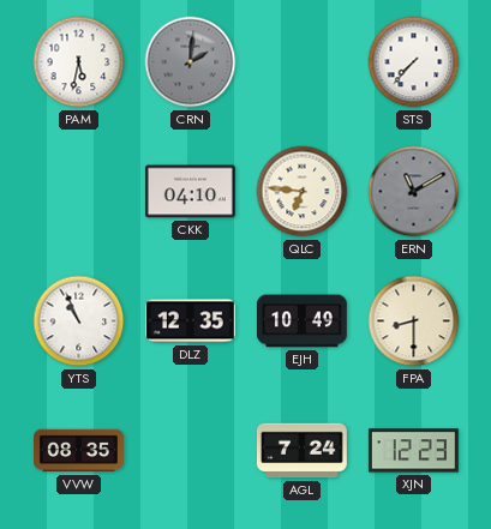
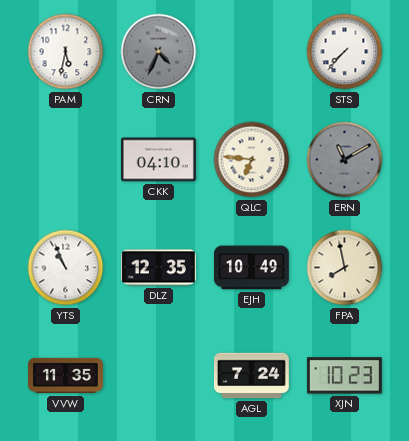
CRN: 2:01 -> 4:34 (159, 52)
FPA: 8:30 -> 7:58 (345, 268)
VVW: 08:35 -> 11:35 (66, 376)
XJN: 12:23 -> 10:23 (344, 376)
